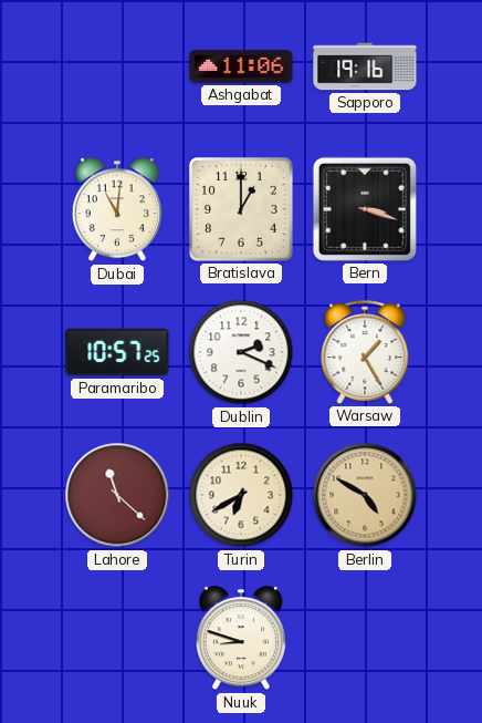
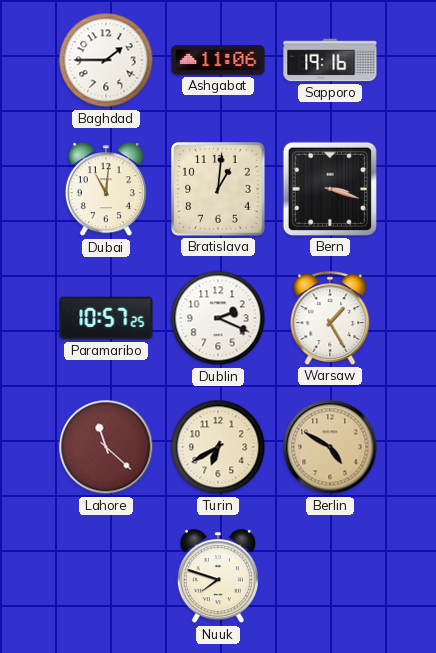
Baghdad: none -> 1:45 (106, 60)
Bratislava: 1:00 -> 1:01 (218, 189)
Nuuk: 8:48 -> 7:48 (218, 577)
